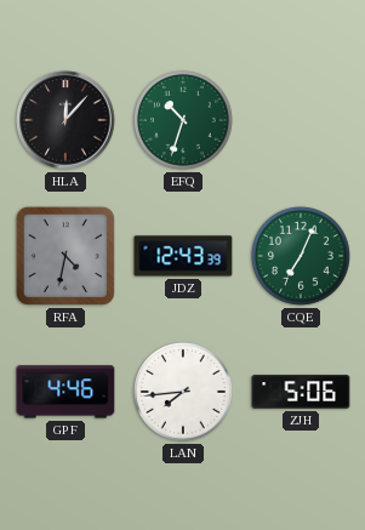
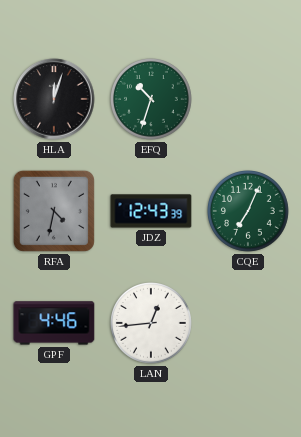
HLA: 12:07 -> 12:03 (54, 99)
LAN: 7:44 -> 12:44 (152, 324)
ZJH: 5:06 -> none (301, 392)
